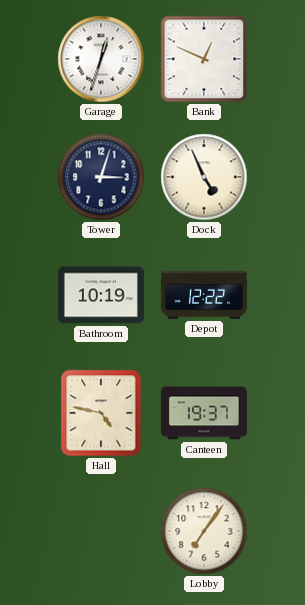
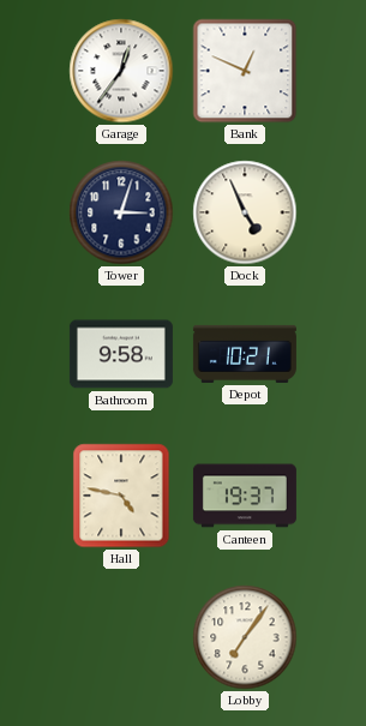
Garage: 12:33 -> 12:36 (121, 71)
Bathroom: 10:19 -> 9:58 (121, 354)
Depot: 12:22 -> 10:21 (245, 354)
